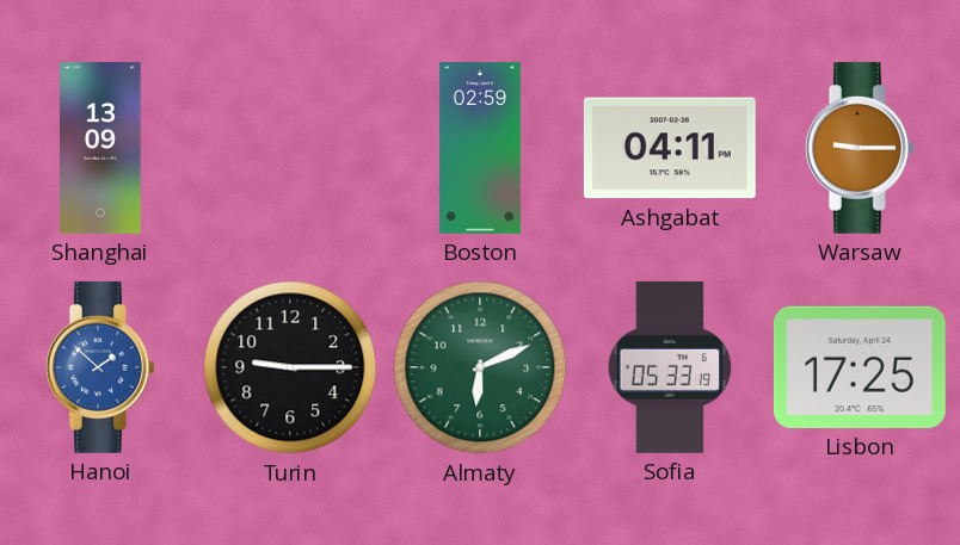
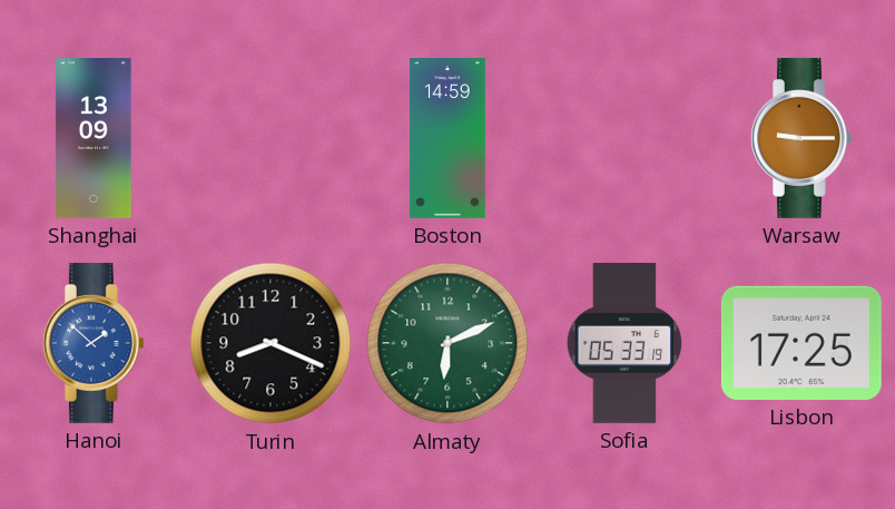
Boston: 02:59 -> 14:59 (447, 139)
Ashgabat: 04:11 -> none (670, 148)
Turin: 9:15 -> 8:19 (271, 343)
